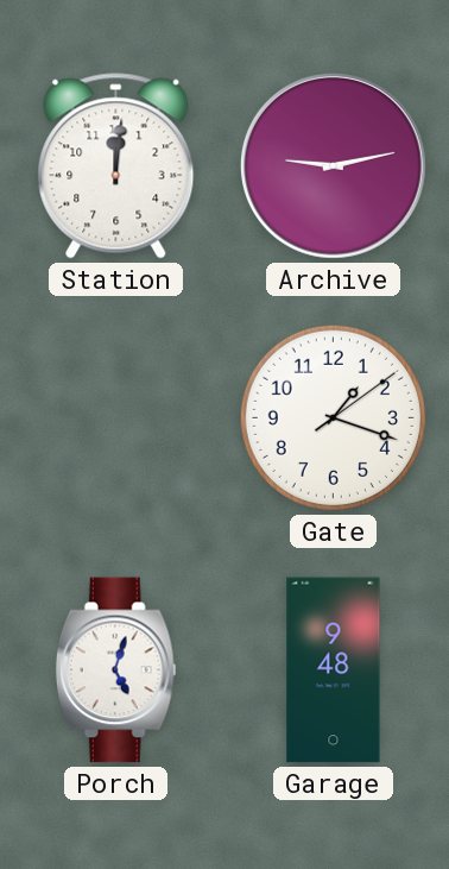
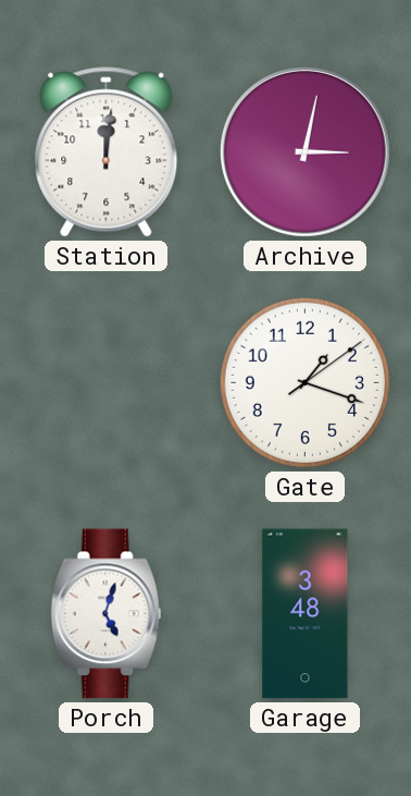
Archive: 9:13 -> 3:02 (304, 151)
Garage: 9:48 -> 3:48 (306, 614)
